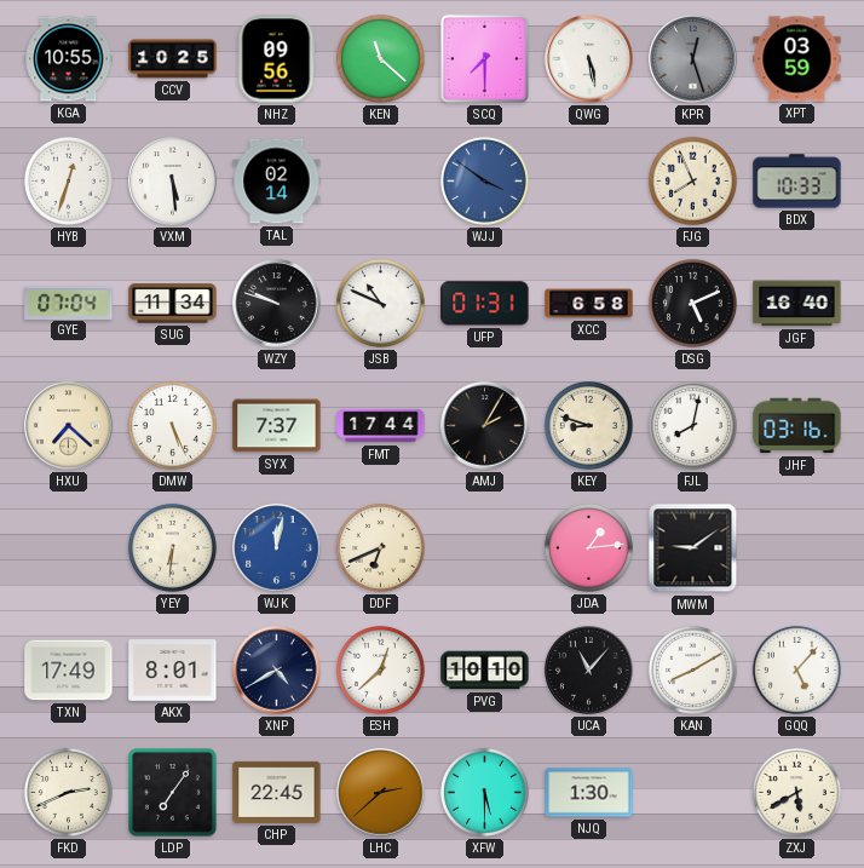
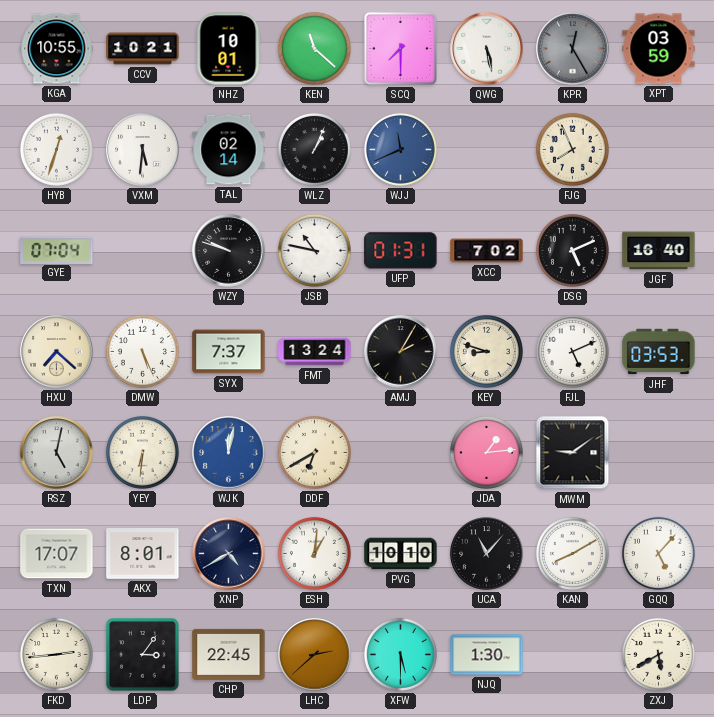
CCV: 10:25 -> 10:21 (143, 49)
NHZ: 09:56 -> 10:01 (228, 49)
KPR: 12:27 -> 12:25 (573, 49)
VXM: 5:29 -> 5:31 (143, 150)
WLZ: none -> 1:04 (314, 149)
WJJ: 3:51 -> 11:41 (400, 149)
BDX: 10:33 -> none (797, 182)
SUG: 11:34 -> none (173, 304)
JSB: 10:49 -> 10:47 (314, 250)
XCC: 6:58 -> 7:02 (487, 251)
FMT: 17:44 -> 13:24 (315, 352)
FJL: 8:02 -> 5:11 (572, 351)
JHF: 03:16 -> 03:53 (659, 352)
RSZ: none -> 5:02 (57, 453)
DDF: 6:41 -> 6:40 (314, 452)
TXN: 17:49 -> 17:07 (57, 554)
ESH: 12:38 -> 1:01 (314, 553)
FKD: 2:41 -> 2:44 (56, 654)
LDP: 7:06 -> 3:06 (143, 655)
